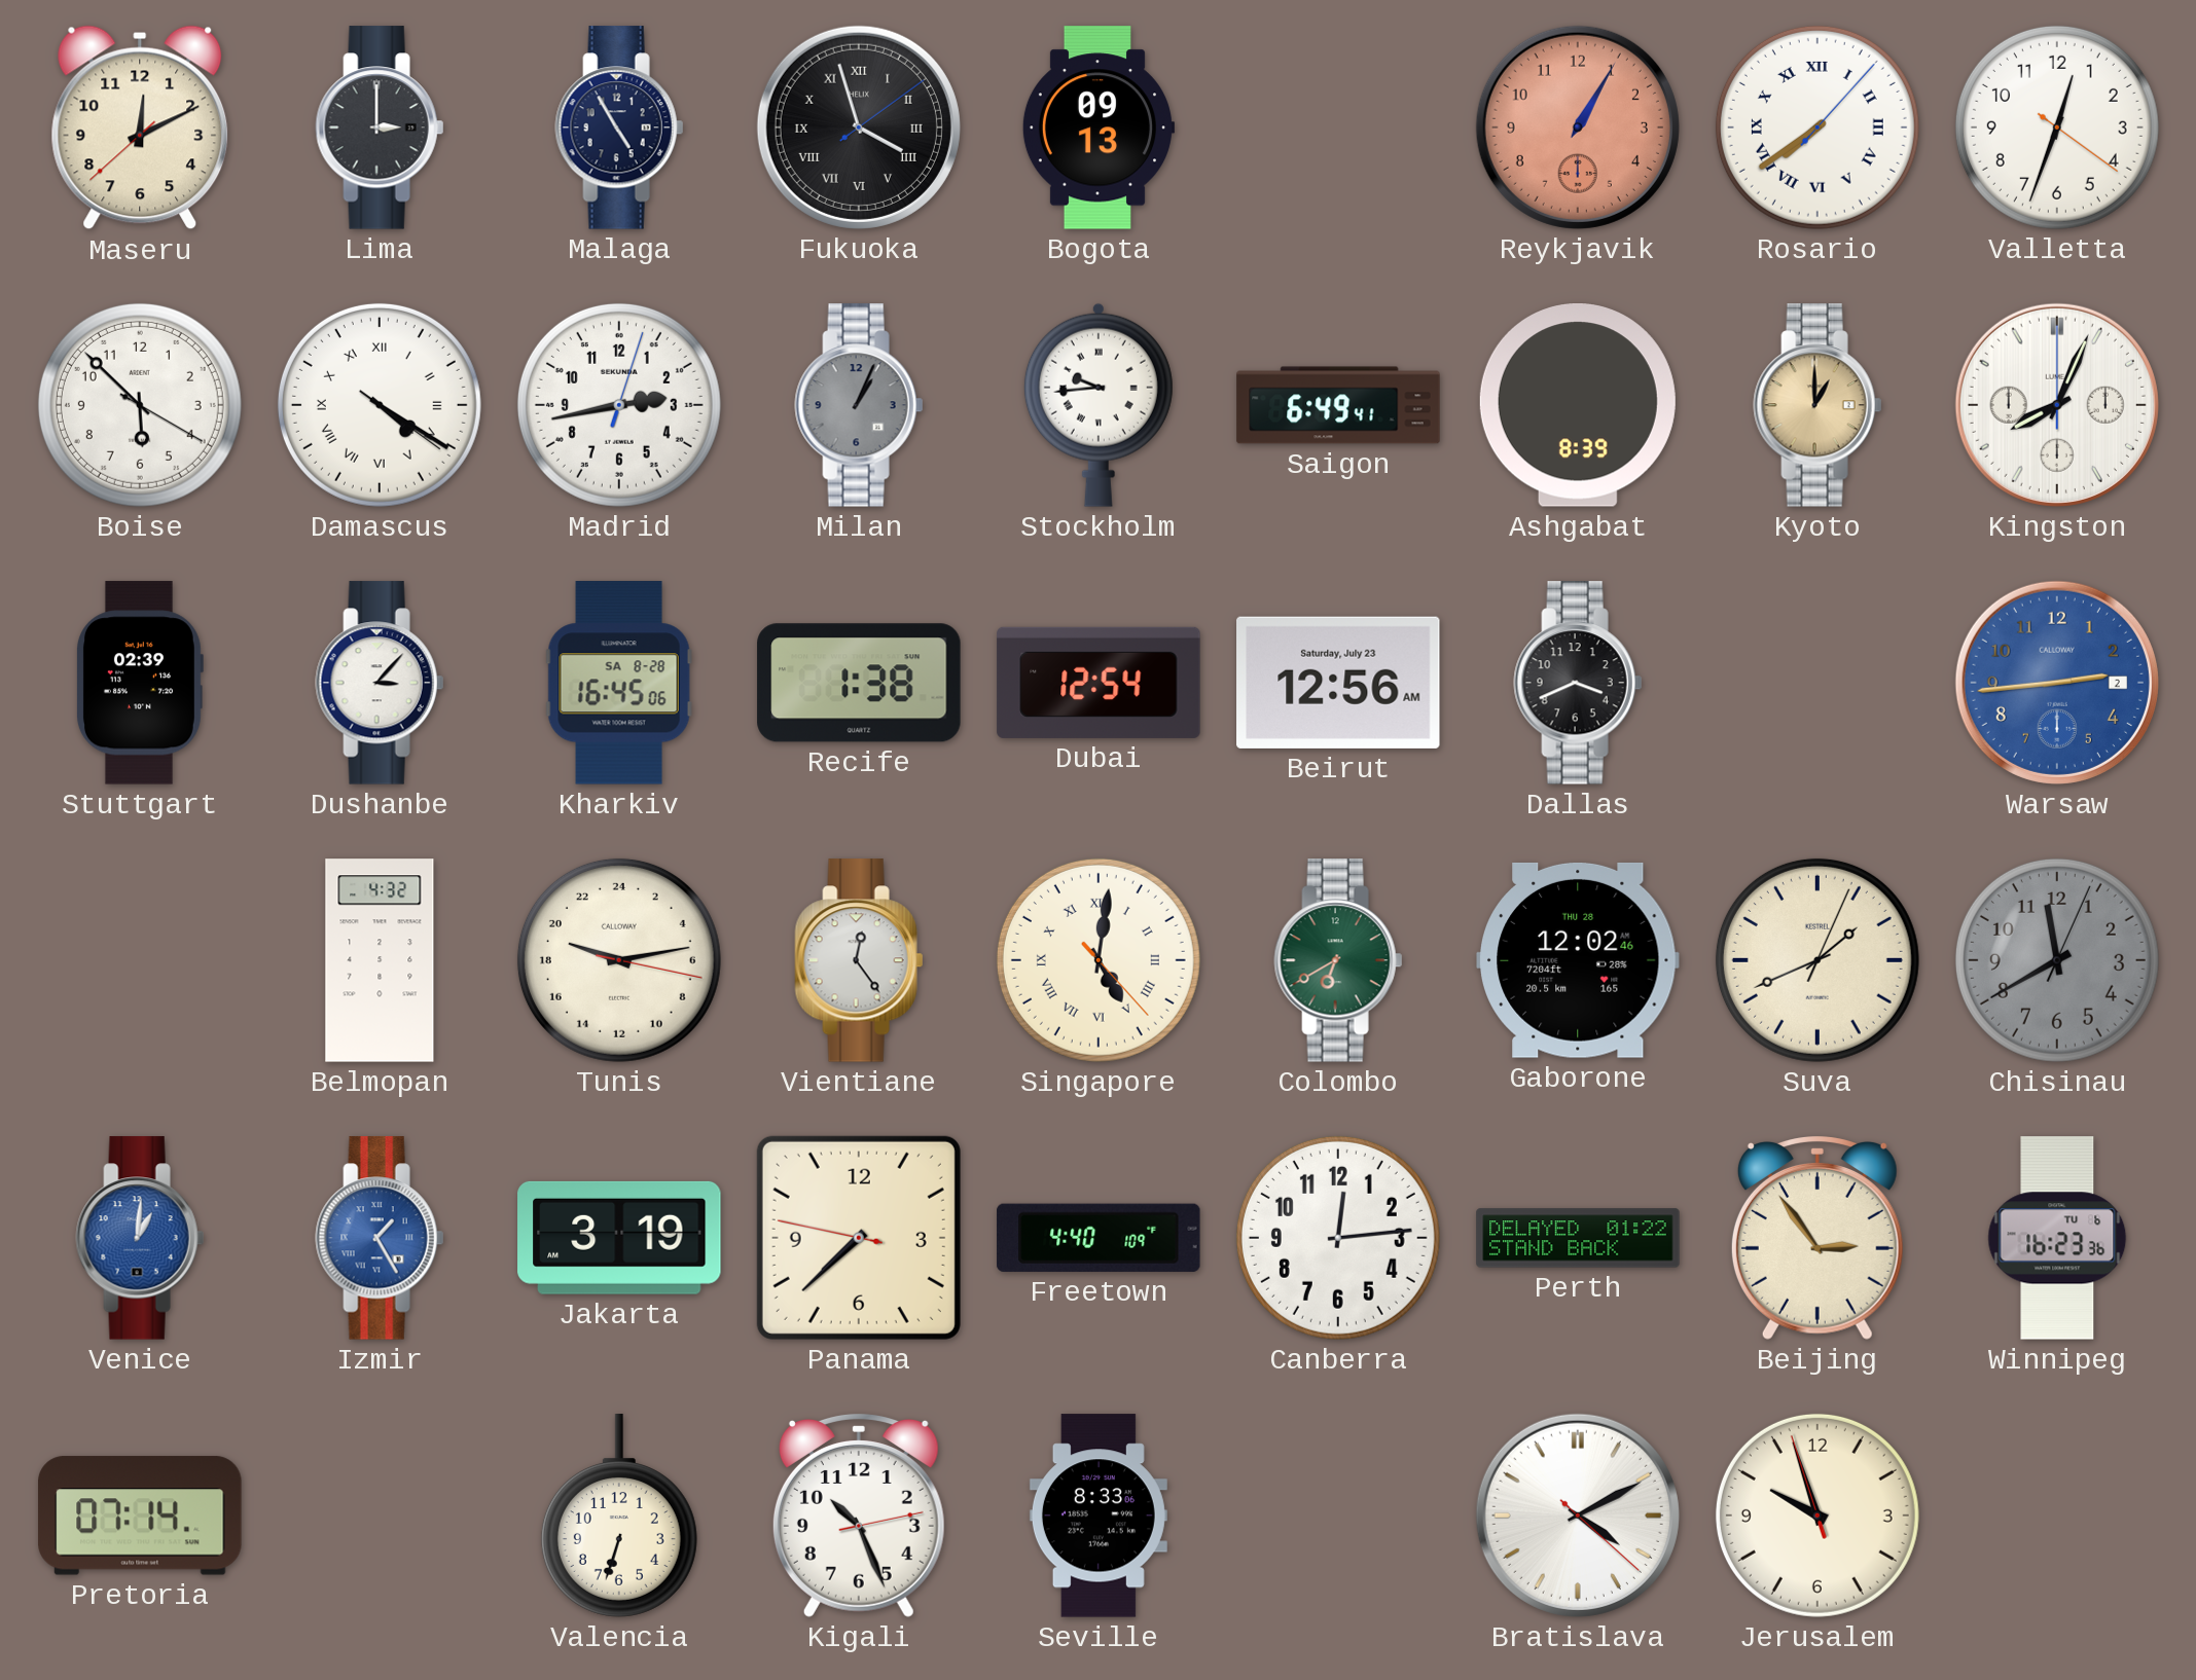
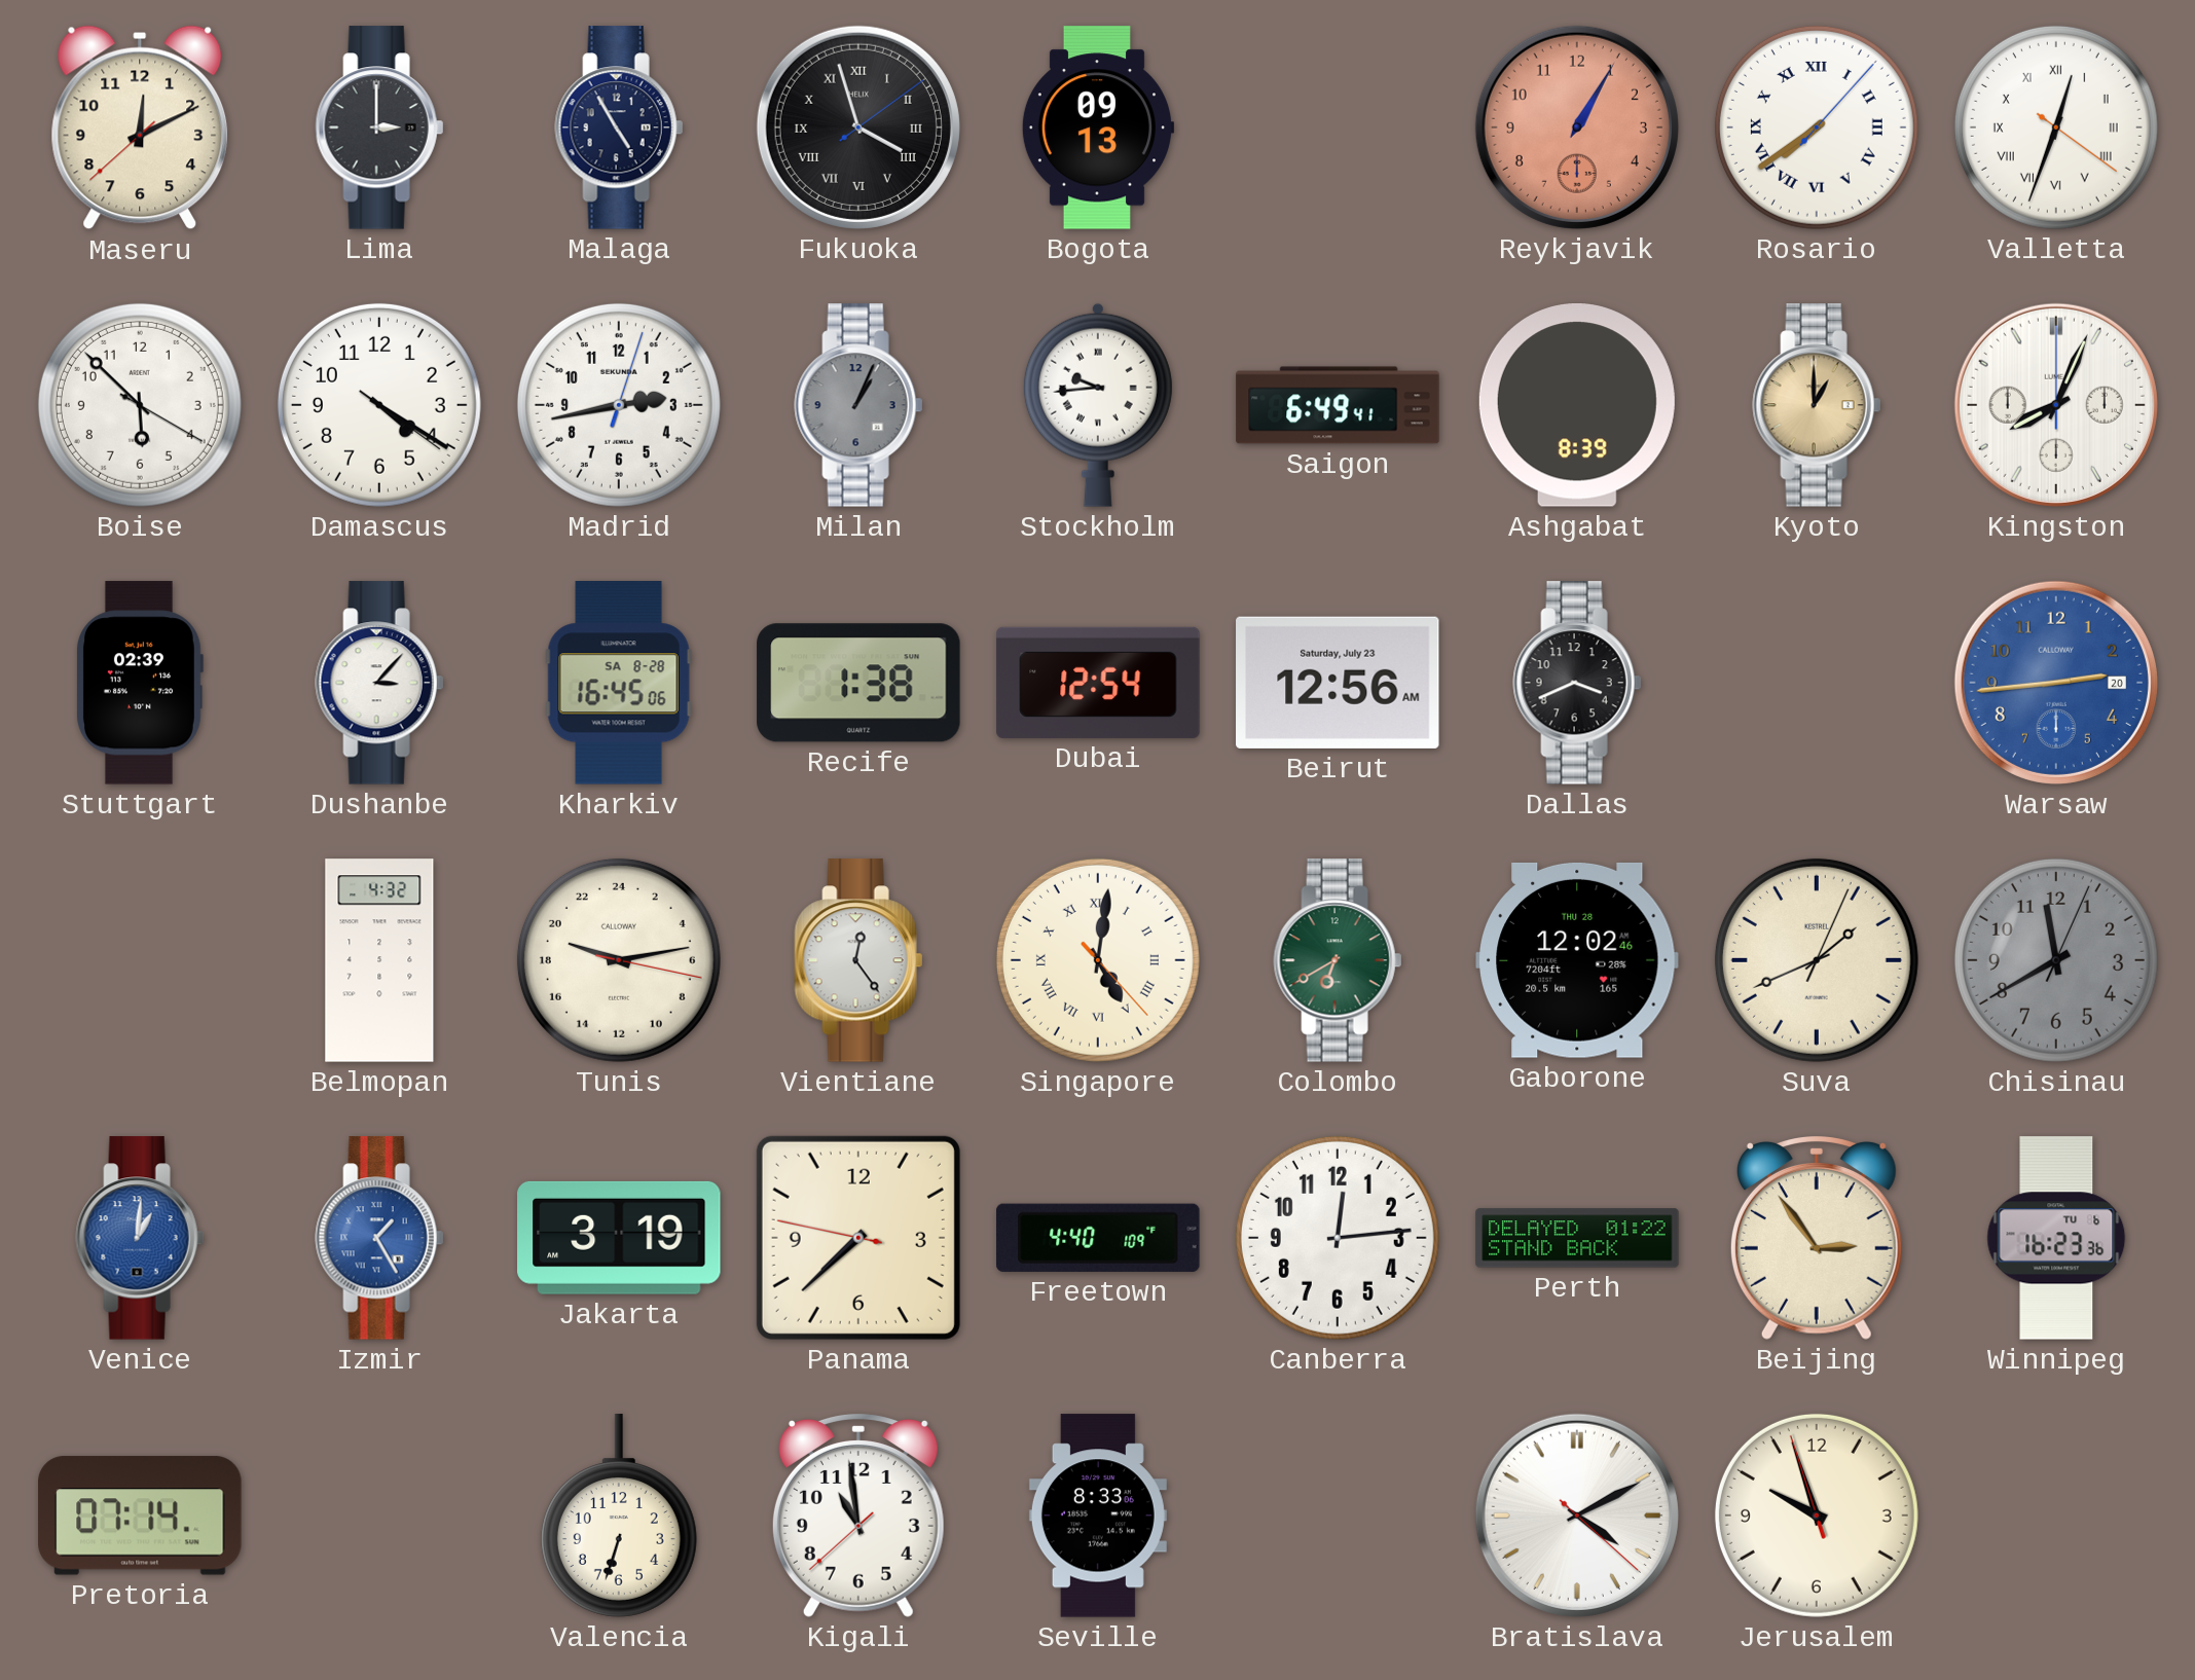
Valletta numerals: Arabic -> Roman (2056, 127)
Damascus numerals: Roman -> Arabic (379, 405)
Warsaw date: 2 -> 20 (2056, 683)
Kigali: 10:26 -> 10:58 (858, 1515)
